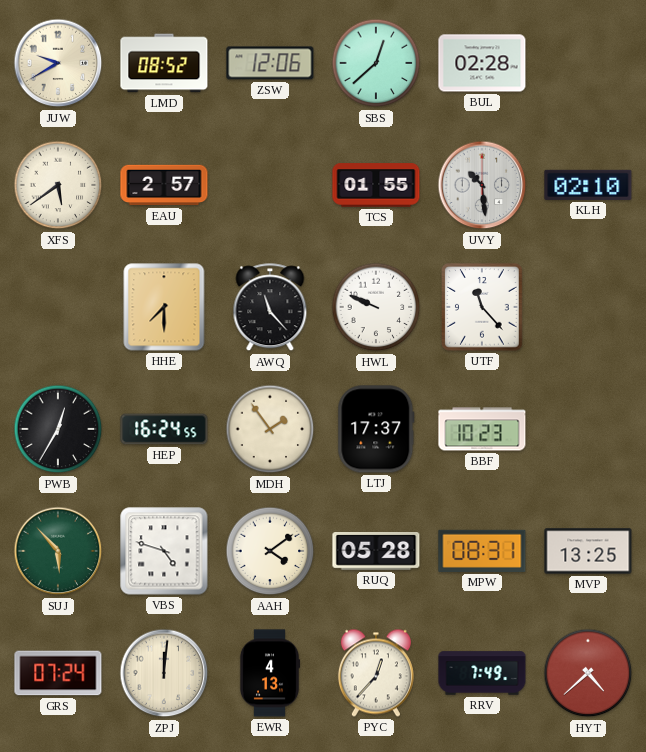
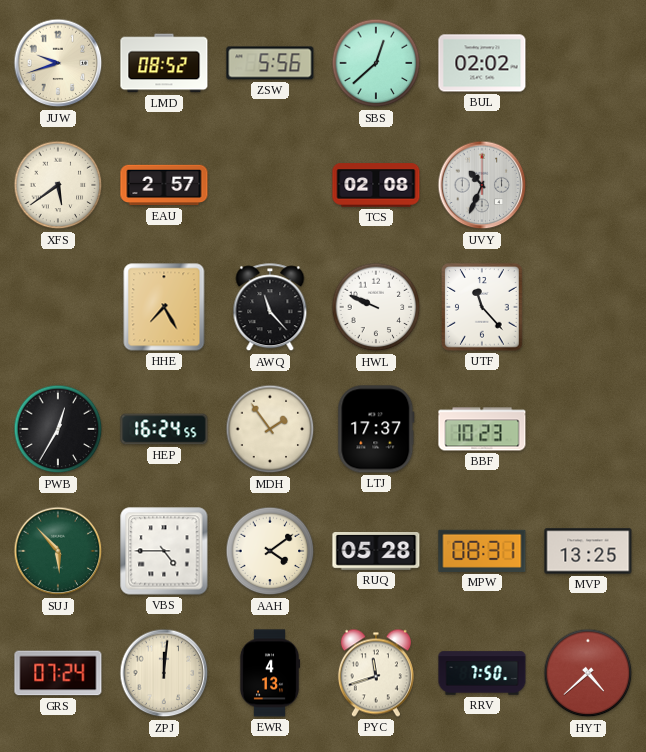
JUW: 9:40 -> 9:42 (58, 63)
ZSW: 12:06 -> 5:56 (270, 63)
BUL: 02:28 -> 02:02 (482, 63)
TCS: 01:55 -> 02:08 (376, 185)
UVY: 10:29 -> 10:34 (482, 185)
KLH: 02:10 -> none (588, 185)
HHE: 7:30 -> 7:25 (164, 307)
VBS: 4:48 -> 4:45 (164, 551)
PYC: 12:37 -> 11:42 (376, 673)
RRV: 7:49 -> 7:50 (482, 673)
